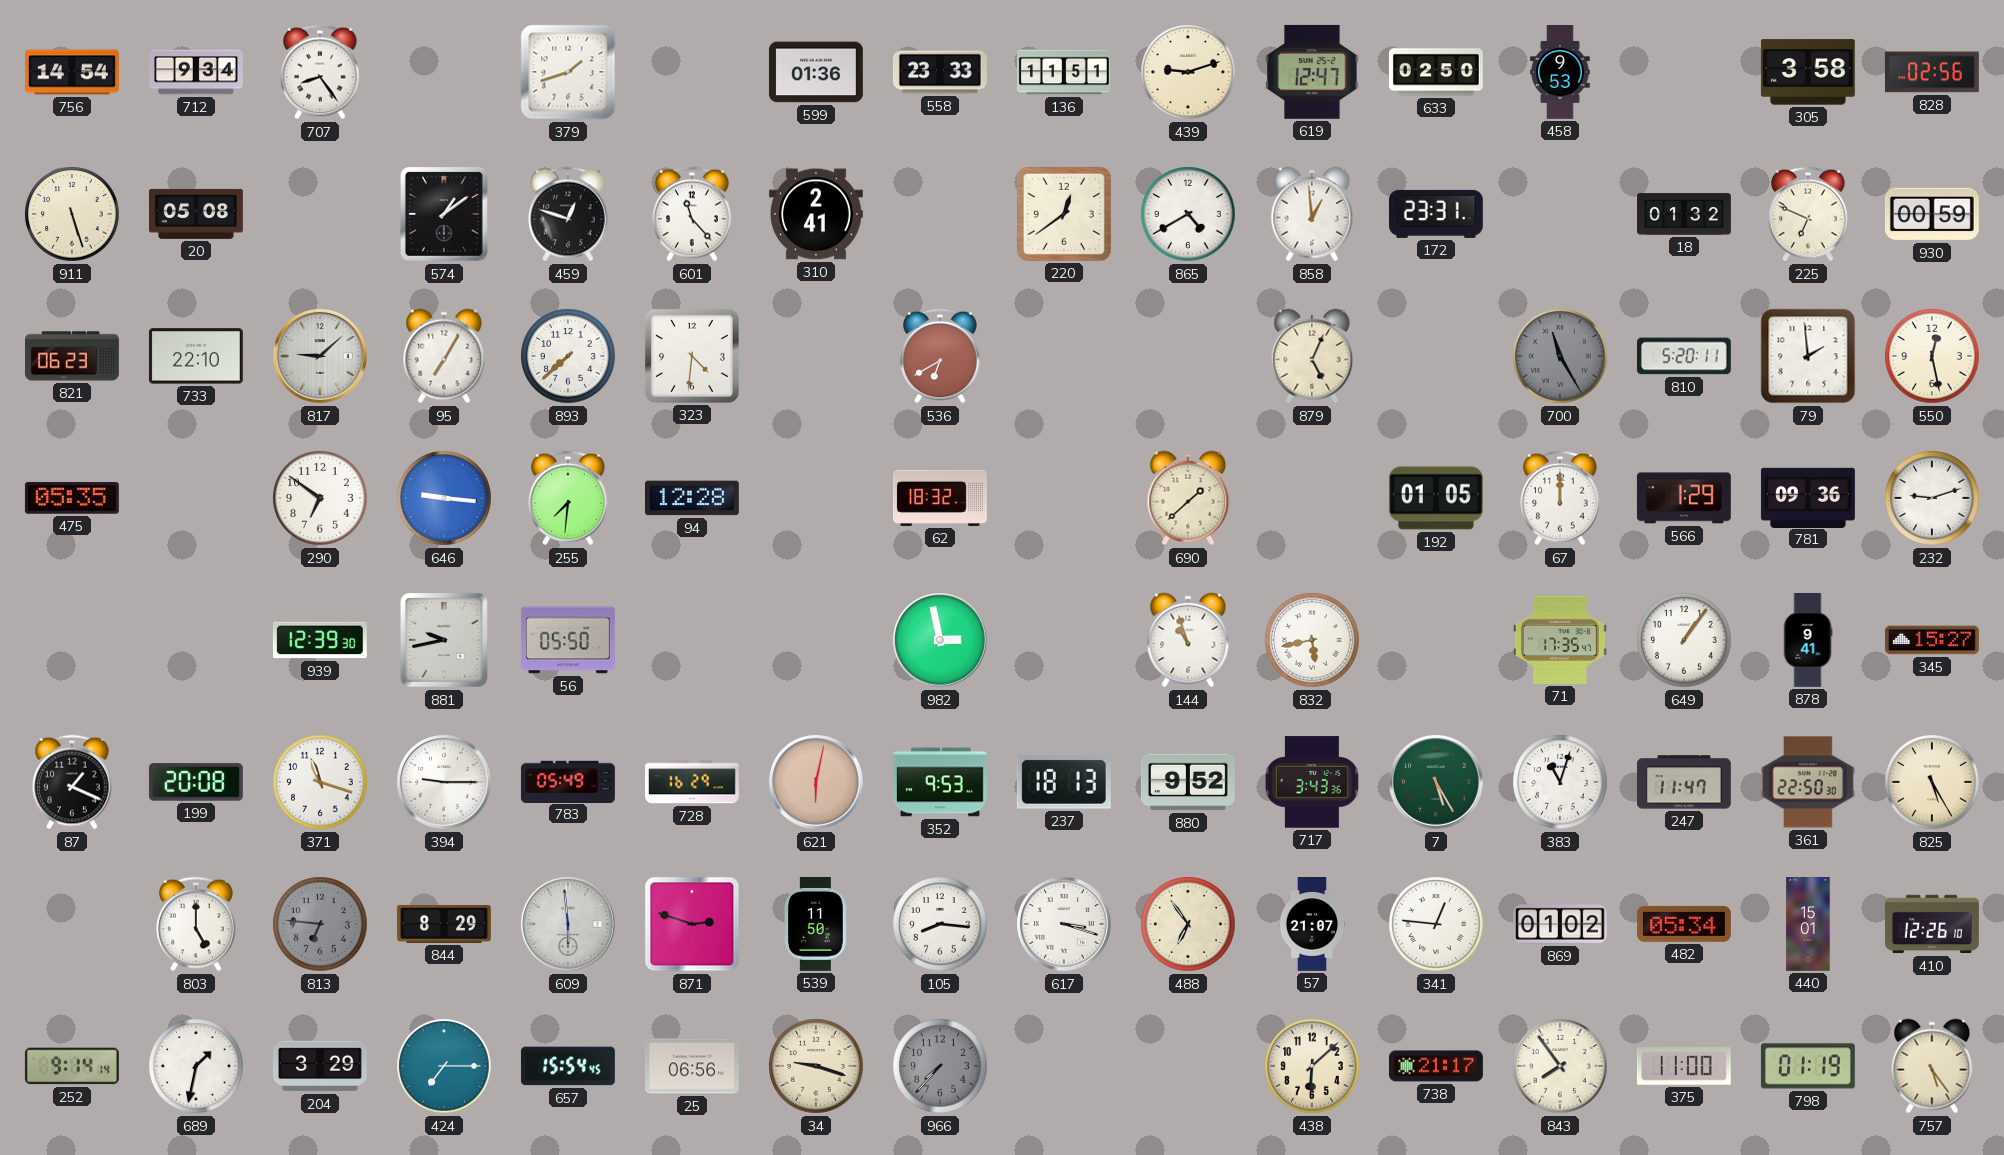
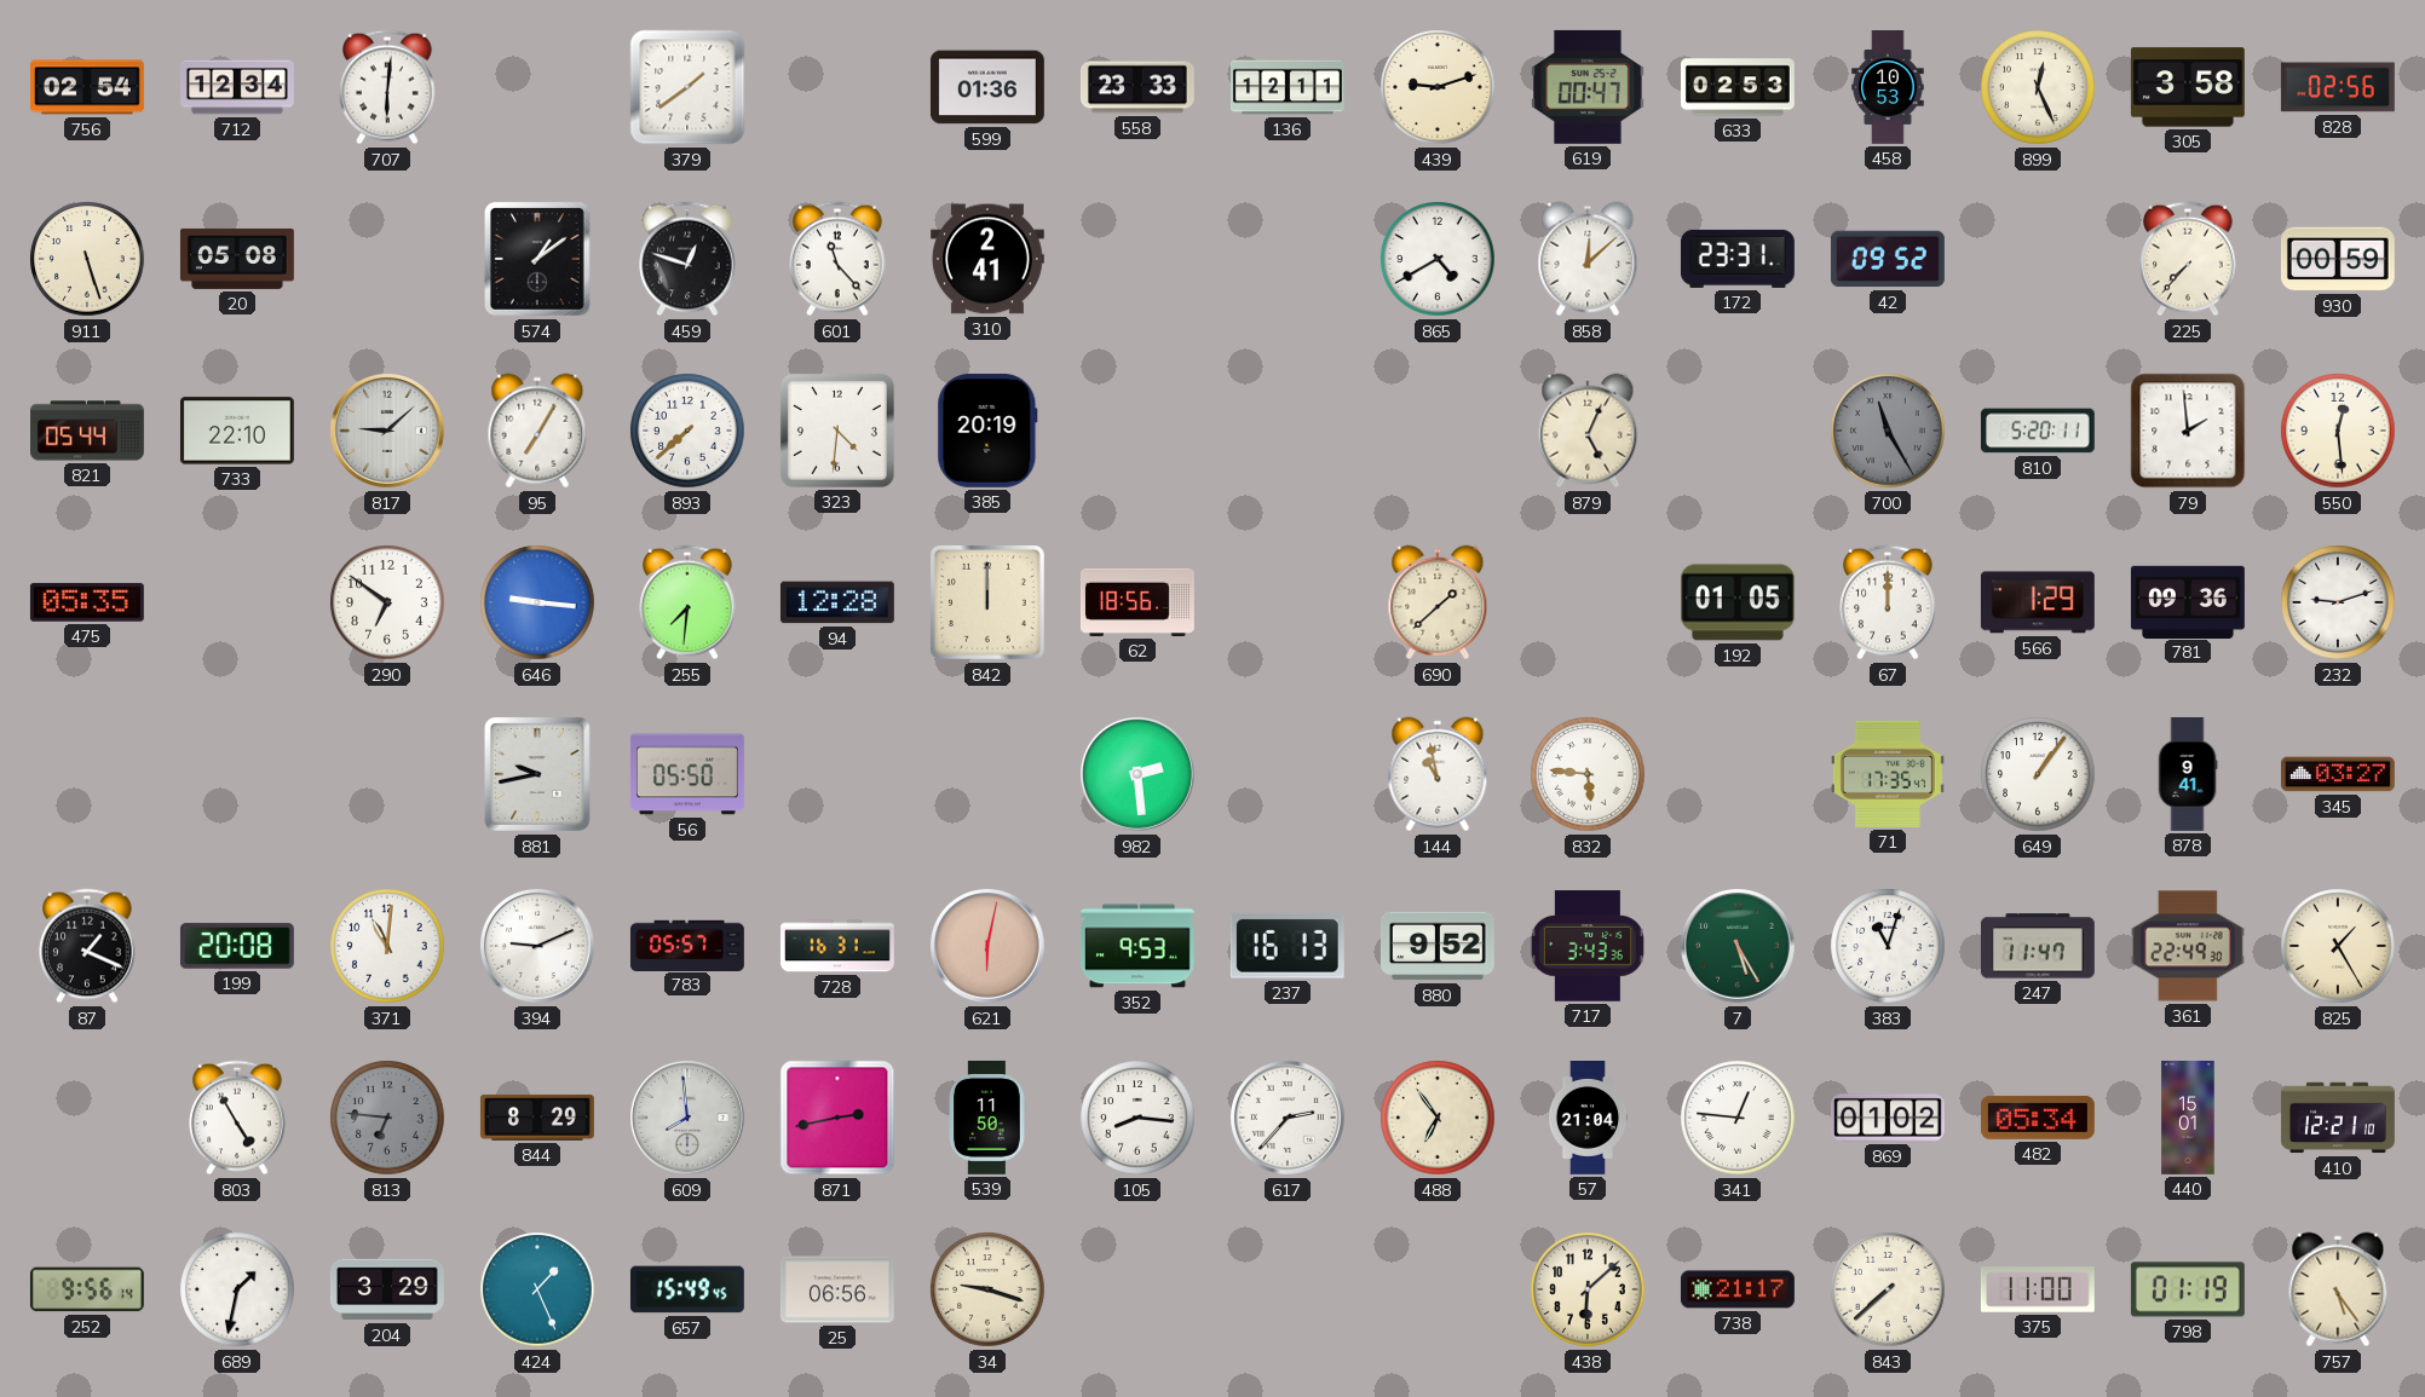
756: 14:54 -> 02:54 (88, 87)
712: 9:34 -> 12:34 (238, 87)
707: 8:24 -> 6:01 (387, 87)
379: 1:42 -> 1:39 (687, 87)
136: 11:51 -> 12:11 (1288, 87)
619: 12:47 -> 00:47 (1588, 87)
633: 02:50 -> 02:53 (1738, 87)
458: 9:53 -> 10:53 (1888, 88)
899: none -> 12:26 (2038, 87)
220: 12:39 -> none (1064, 214)
858: 12:59 -> 12:08 (1588, 259)
42: none -> 09:52 (1888, 259)
18: 01:32 -> none (1685, 214)
225: 6:49 -> 7:37 (2188, 259)
821: 06:23 -> 05:44 (88, 431)
385: none -> 20:19 (987, 431)
536: 6:40 -> none (940, 356)
550: 12:28 -> 12:29 (2338, 431)
842: none -> 12:00 (987, 602)
62: 18:32 -> 18:56 (1137, 602)
939: 12:39 -> none (320, 640)
982: 2:58 -> 2:29 (1139, 775)
144: 10:57 -> 10:58 (1438, 774)
832: 5:43 -> 5:46 (1588, 774)
345: 15:27 -> 03:27 (2338, 774)
371: 11:18 -> 11:01 (387, 946)
394: 9:15 -> 9:11 (538, 947)
783: 05:49 -> 05:57 (687, 945)
728: 16:29 -> 16:31 (839, 946)
237: 18:13 -> 16:13 (1288, 946)
361: 22:50 -> 22:49 (2188, 946)
825: 5:25 -> 1:25 (2338, 946)
803: 5:00 -> 4:55 (237, 1118)
609: 5:59 -> 7:59 (689, 1119)
871: 2:48 -> 2:43 (837, 1118)
617: 3:18 -> 2:37 (1289, 1119)
57: 21:07 -> 21:04 (1588, 1119)
410: 12:26 -> 12:21 (2338, 1118)
252: 9:14 -> 9:56 (87, 1289)
424: 7:15 -> 1:26 (537, 1289)
657: 15:54 -> 15:49 (687, 1289)
966: 7:37 -> none (940, 1066)
843: 7:54 -> 7:38 (1888, 1289)
